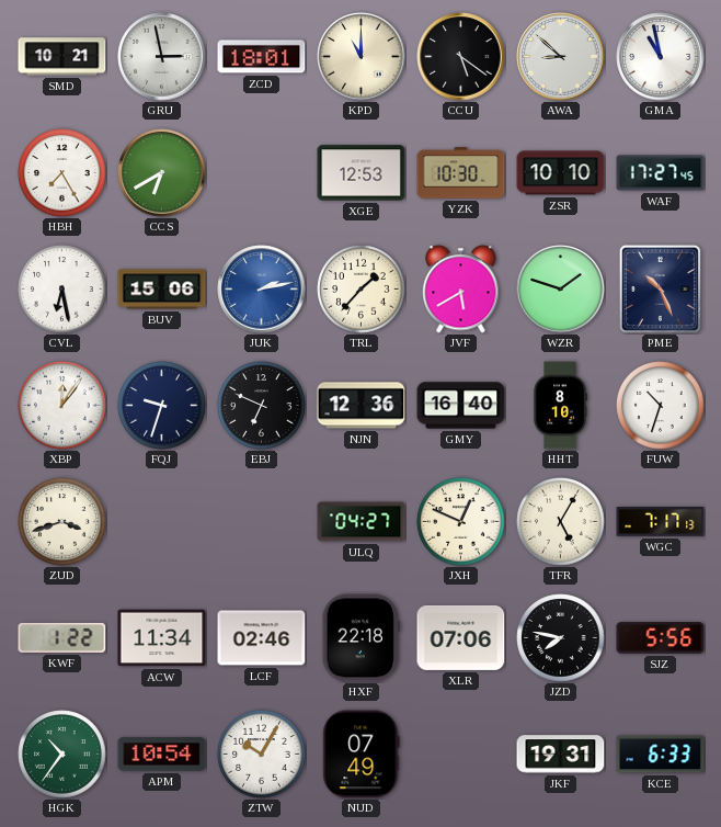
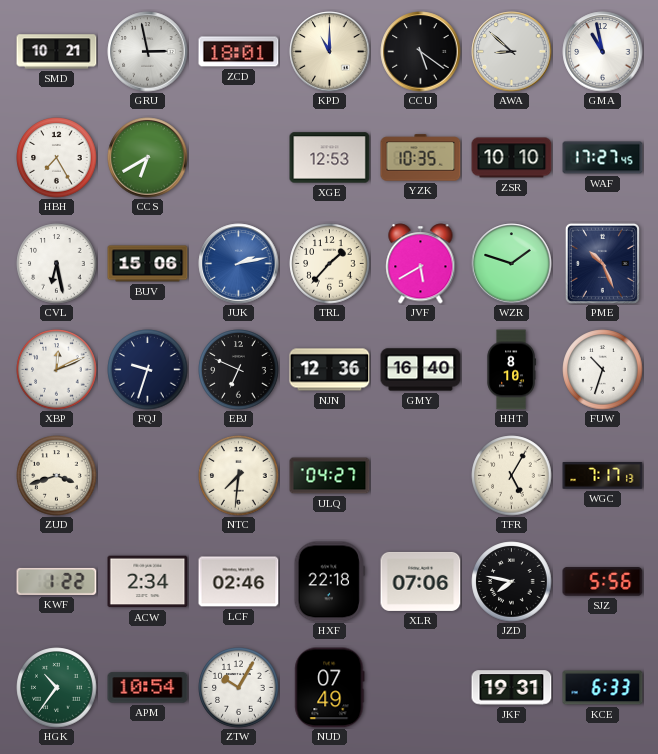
YZK: 10:30 -> 10:35 (421, 158)
XBP: 12:06 -> 12:11 (57, 370)
NTC: none -> 7:31 (239, 476)
JXH: 12:49 -> none (461, 522)
ACW: 11:34 -> 2:34 (148, 582)
